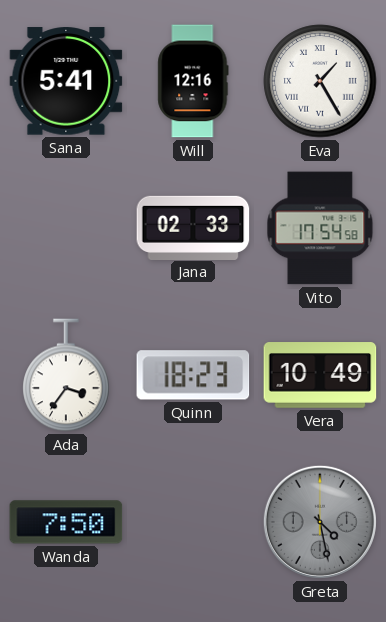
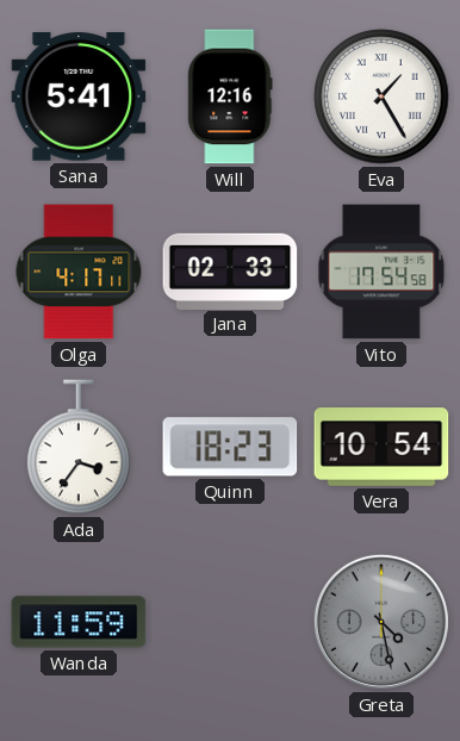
Olga: none -> 4:17 (79, 272)
Vera: 10:49 -> 10:54 (381, 447)
Wanda: 7:50 -> 11:59 (79, 622)
